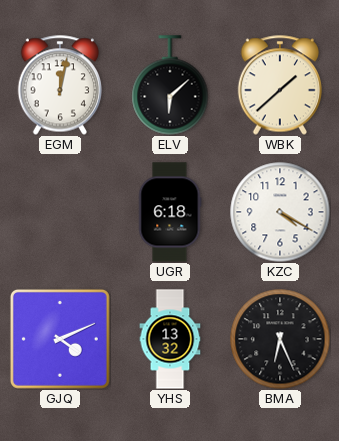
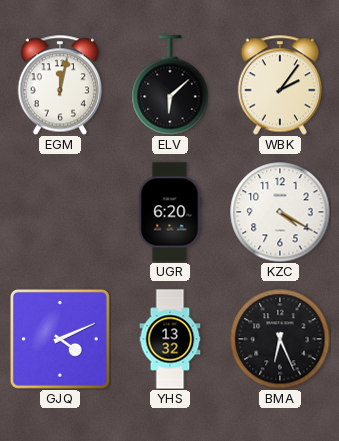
WBK: 1:38 -> 2:06 (279, 85)
UGR: 6:18 -> 6:20 (170, 212)
